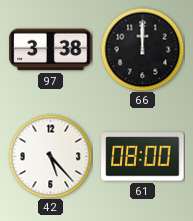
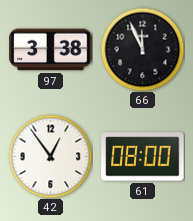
66: 12:00 -> 11:56 (142, 49)
42: 5:23 -> 12:54 (50, 156)
